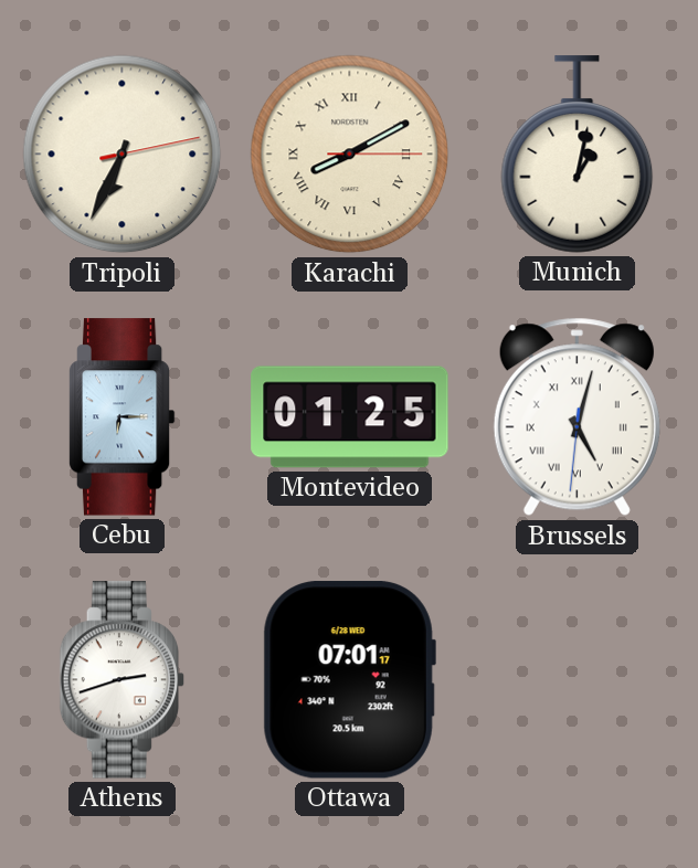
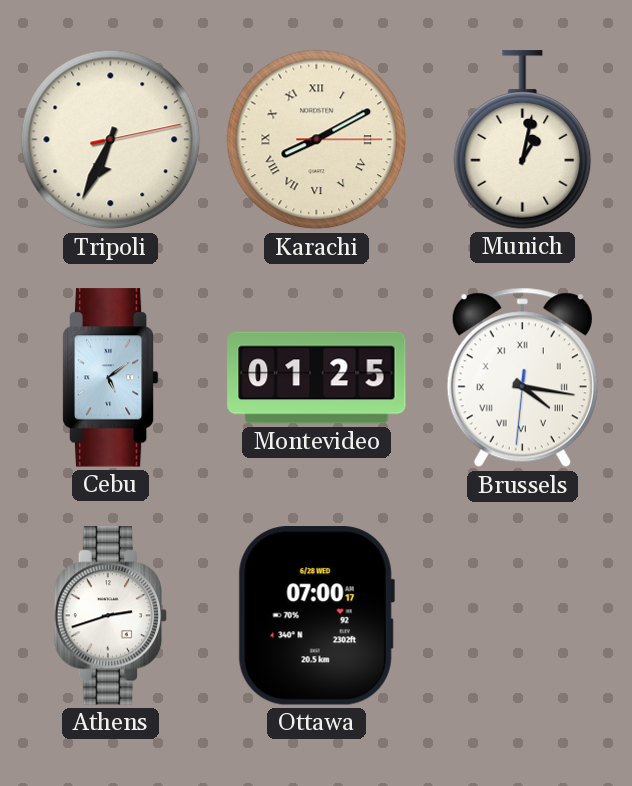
Cebu: 6:15 -> 5:09 (110, 378)
Brussels: 5:02 -> 4:16 (522, 378)
Ottawa: 07:01 -> 07:00 (316, 616)
